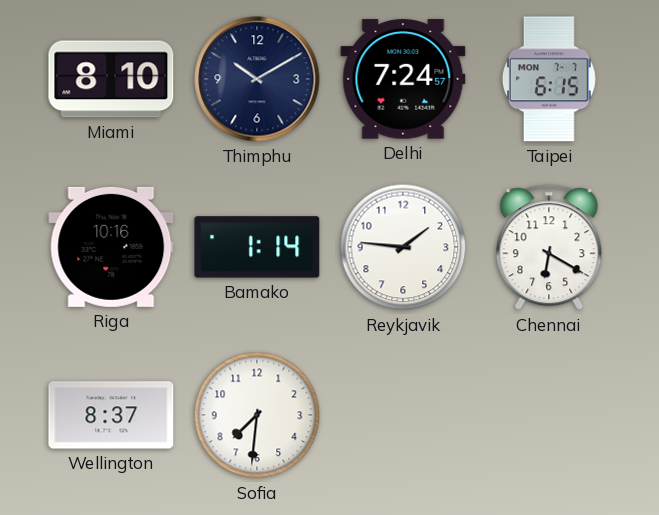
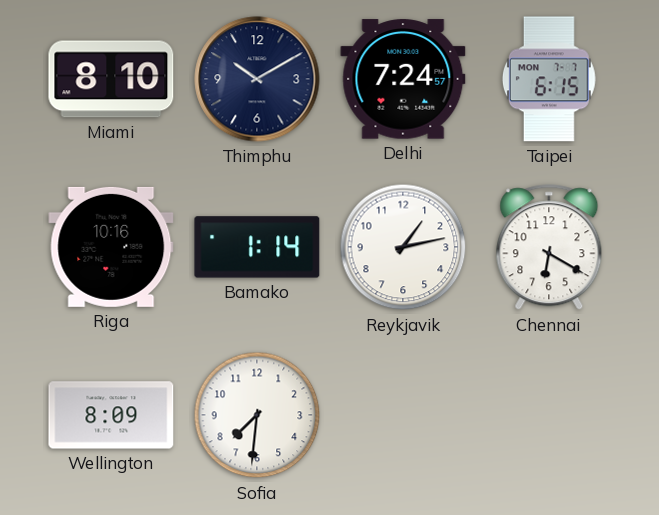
Reykjavik: 1:46 -> 1:13 (403, 247)
Wellington: 8:37 -> 8:09 (111, 415)
